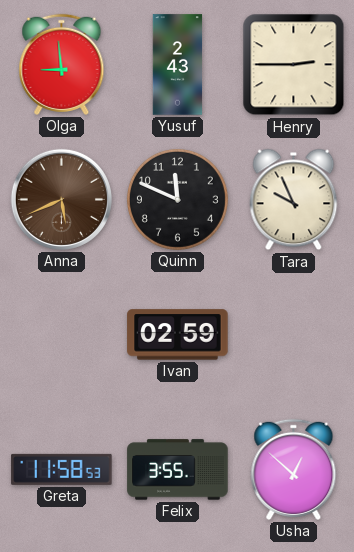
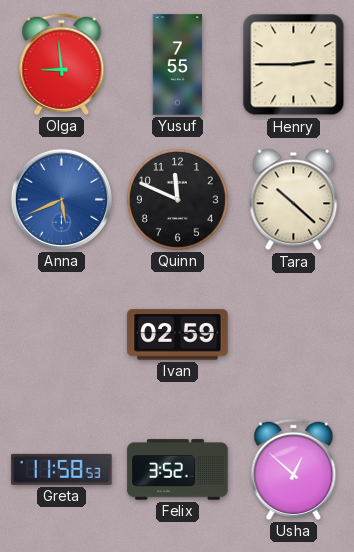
Yusuf: 2:43 -> 7:55 (178, 65)
Anna dial: brown -> blue (61, 199)
Tara: 9:56 -> 10:22 (294, 200)
Felix: 3:55 -> 3:52 (178, 470)
